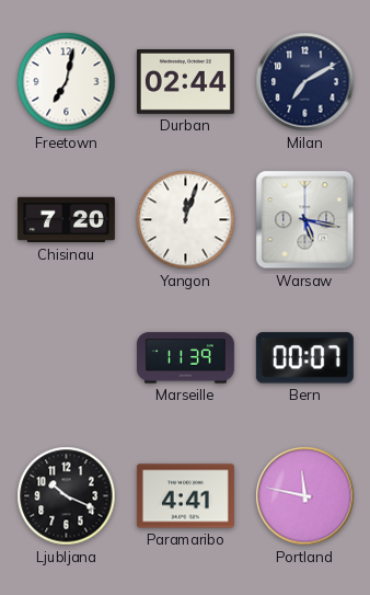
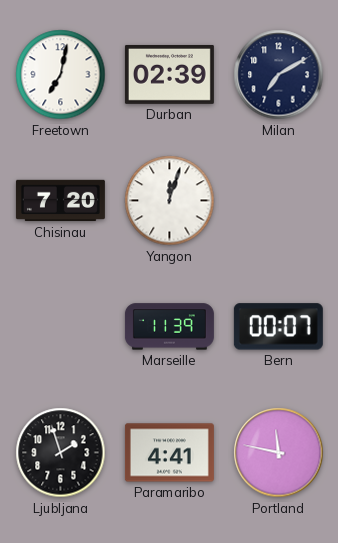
Durban: 02:44 -> 02:39 (169, 74)
Warsaw: 5:17 -> none (305, 220)
Ljubljana: 10:19 -> 1:57 (61, 453)
